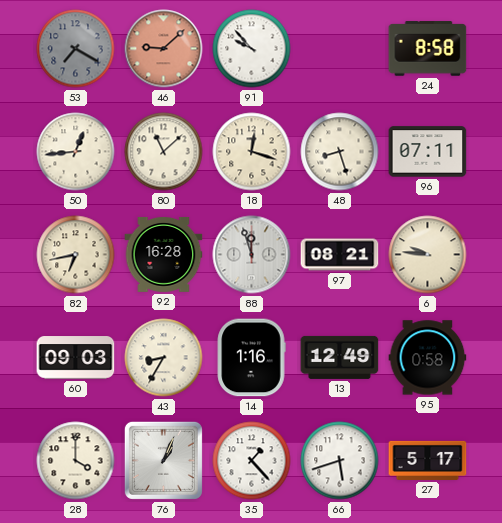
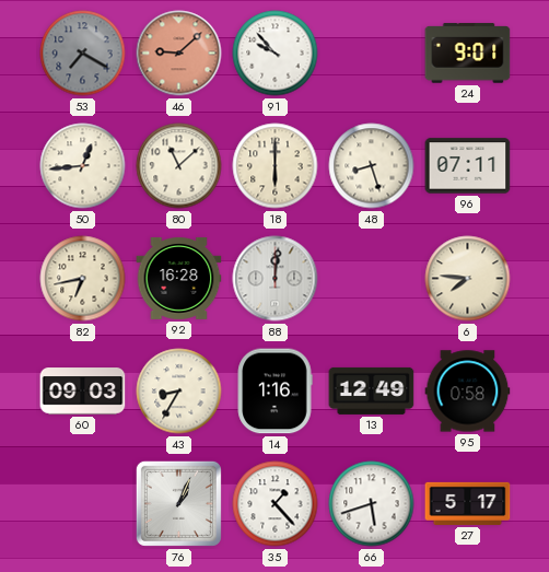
24: 8:58 -> 9:01 (468, 54)
18: 12:18 -> 6:00 (276, 166)
88: 11:57 -> 12:01 (276, 279)
97: 08:21 -> none (340, 255)
6: 9:46 -> 7:46 (468, 279)
28: 4:00 -> none (76, 461)
